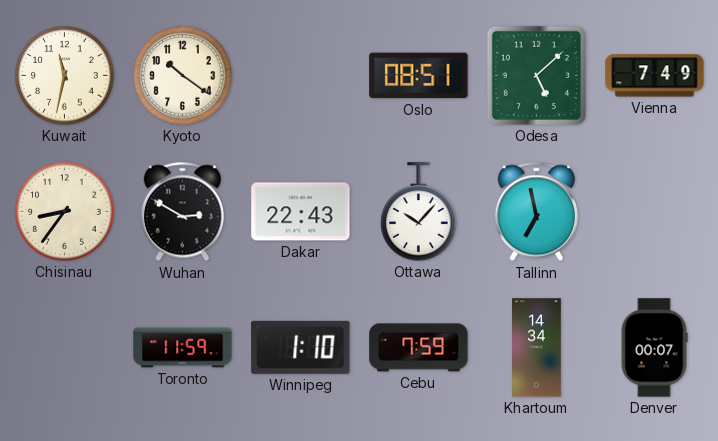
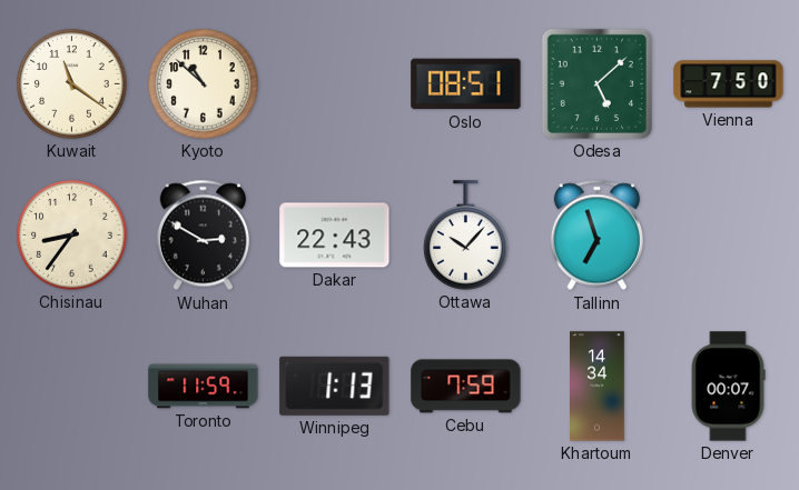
Kuwait: 11:32 -> 11:21 (72, 84)
Kyoto: 10:21 -> 10:52 (204, 84)
Vienna: 7:49 -> 7:50 (729, 84)
Tallinn: 6:58 -> 6:57 (596, 236)
Winnipeg: 1:10 -> 1:13 (335, 386)
